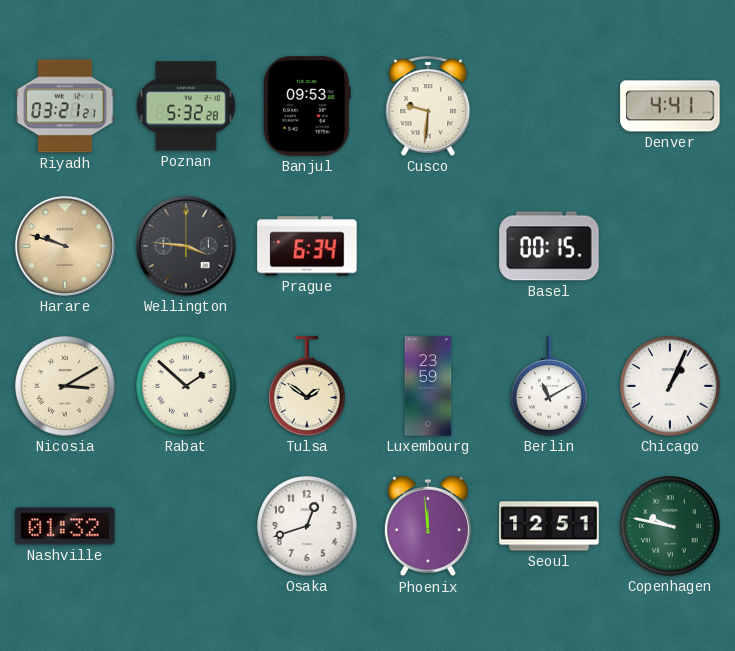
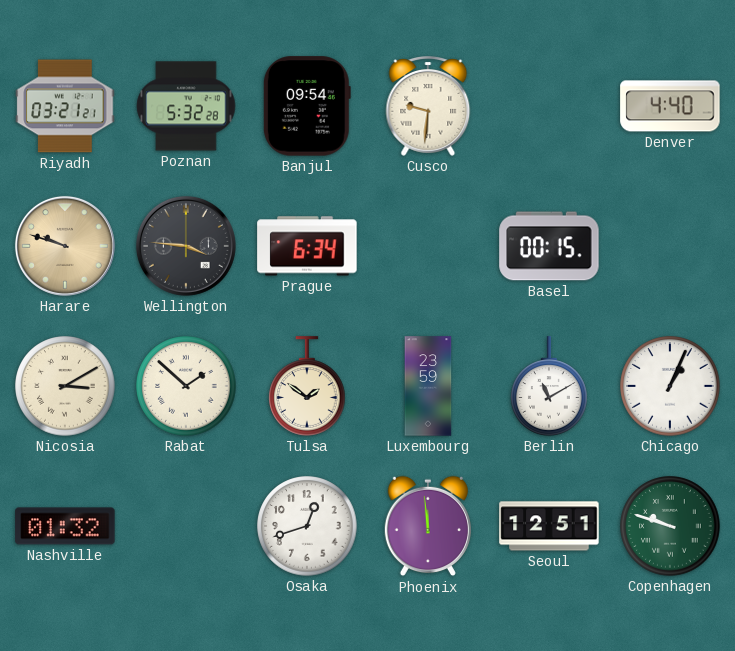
Banjul: 09:53 -> 09:54 (307, 106)
Denver: 4:41 -> 4:40 (670, 106)
Copenhagen: 9:47 -> 9:48 (670, 526)
